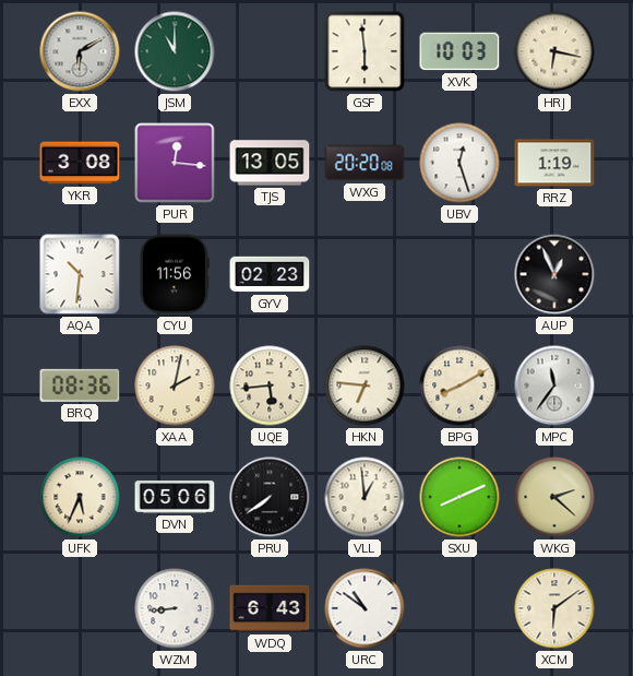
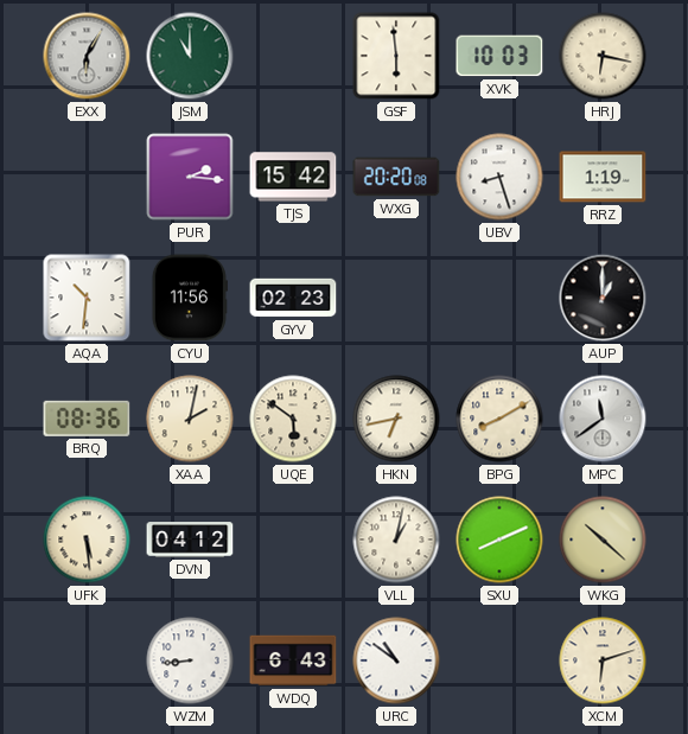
EXX: 6:10 -> 6:05 (87, 56)
YKR: 3:08 -> none (80, 163)
PUR: 12:16 -> 2:16 (190, 177)
TJS: 13:05 -> 15:42 (293, 177)
UBV: 12:27 -> 8:27 (499, 177)
AUP: 12:56 -> 1:00 (603, 298)
UQE: 5:44 -> 5:51 (293, 419)
HKN: 6:46 -> 6:43 (396, 419)
MPC: 11:36 -> 11:39 (603, 419)
UFK: 5:34 -> 5:29 (87, 540)
DVN: 05:06 -> 04:12 (190, 540)
PRU: 7:39 -> none (270, 497)
VLL: 12:59 -> 1:02 (396, 540)
WKG: 2:22 -> 10:22 (603, 540)
XCM: 6:09 -> 6:12 (603, 660)
